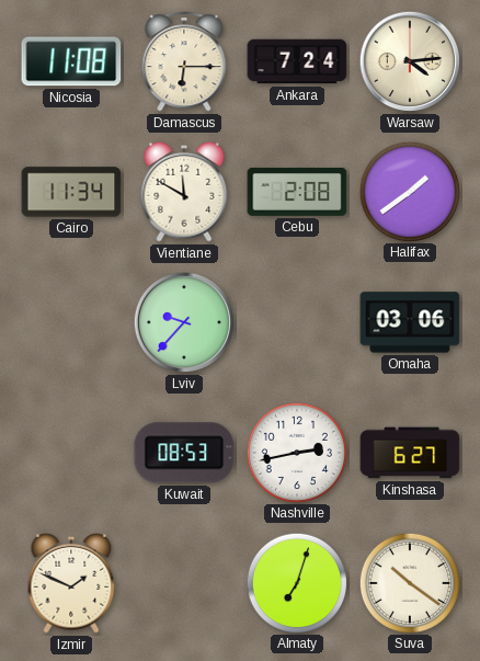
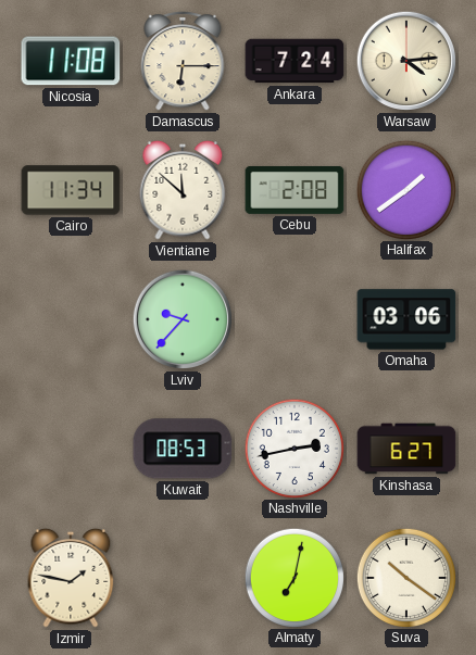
Vientiane: 11:50 -> 11:52 (183, 190)
Izmir: 1:49 -> 1:47 (71, 578)
Almaty: 7:03 -> 7:02 (293, 577)
